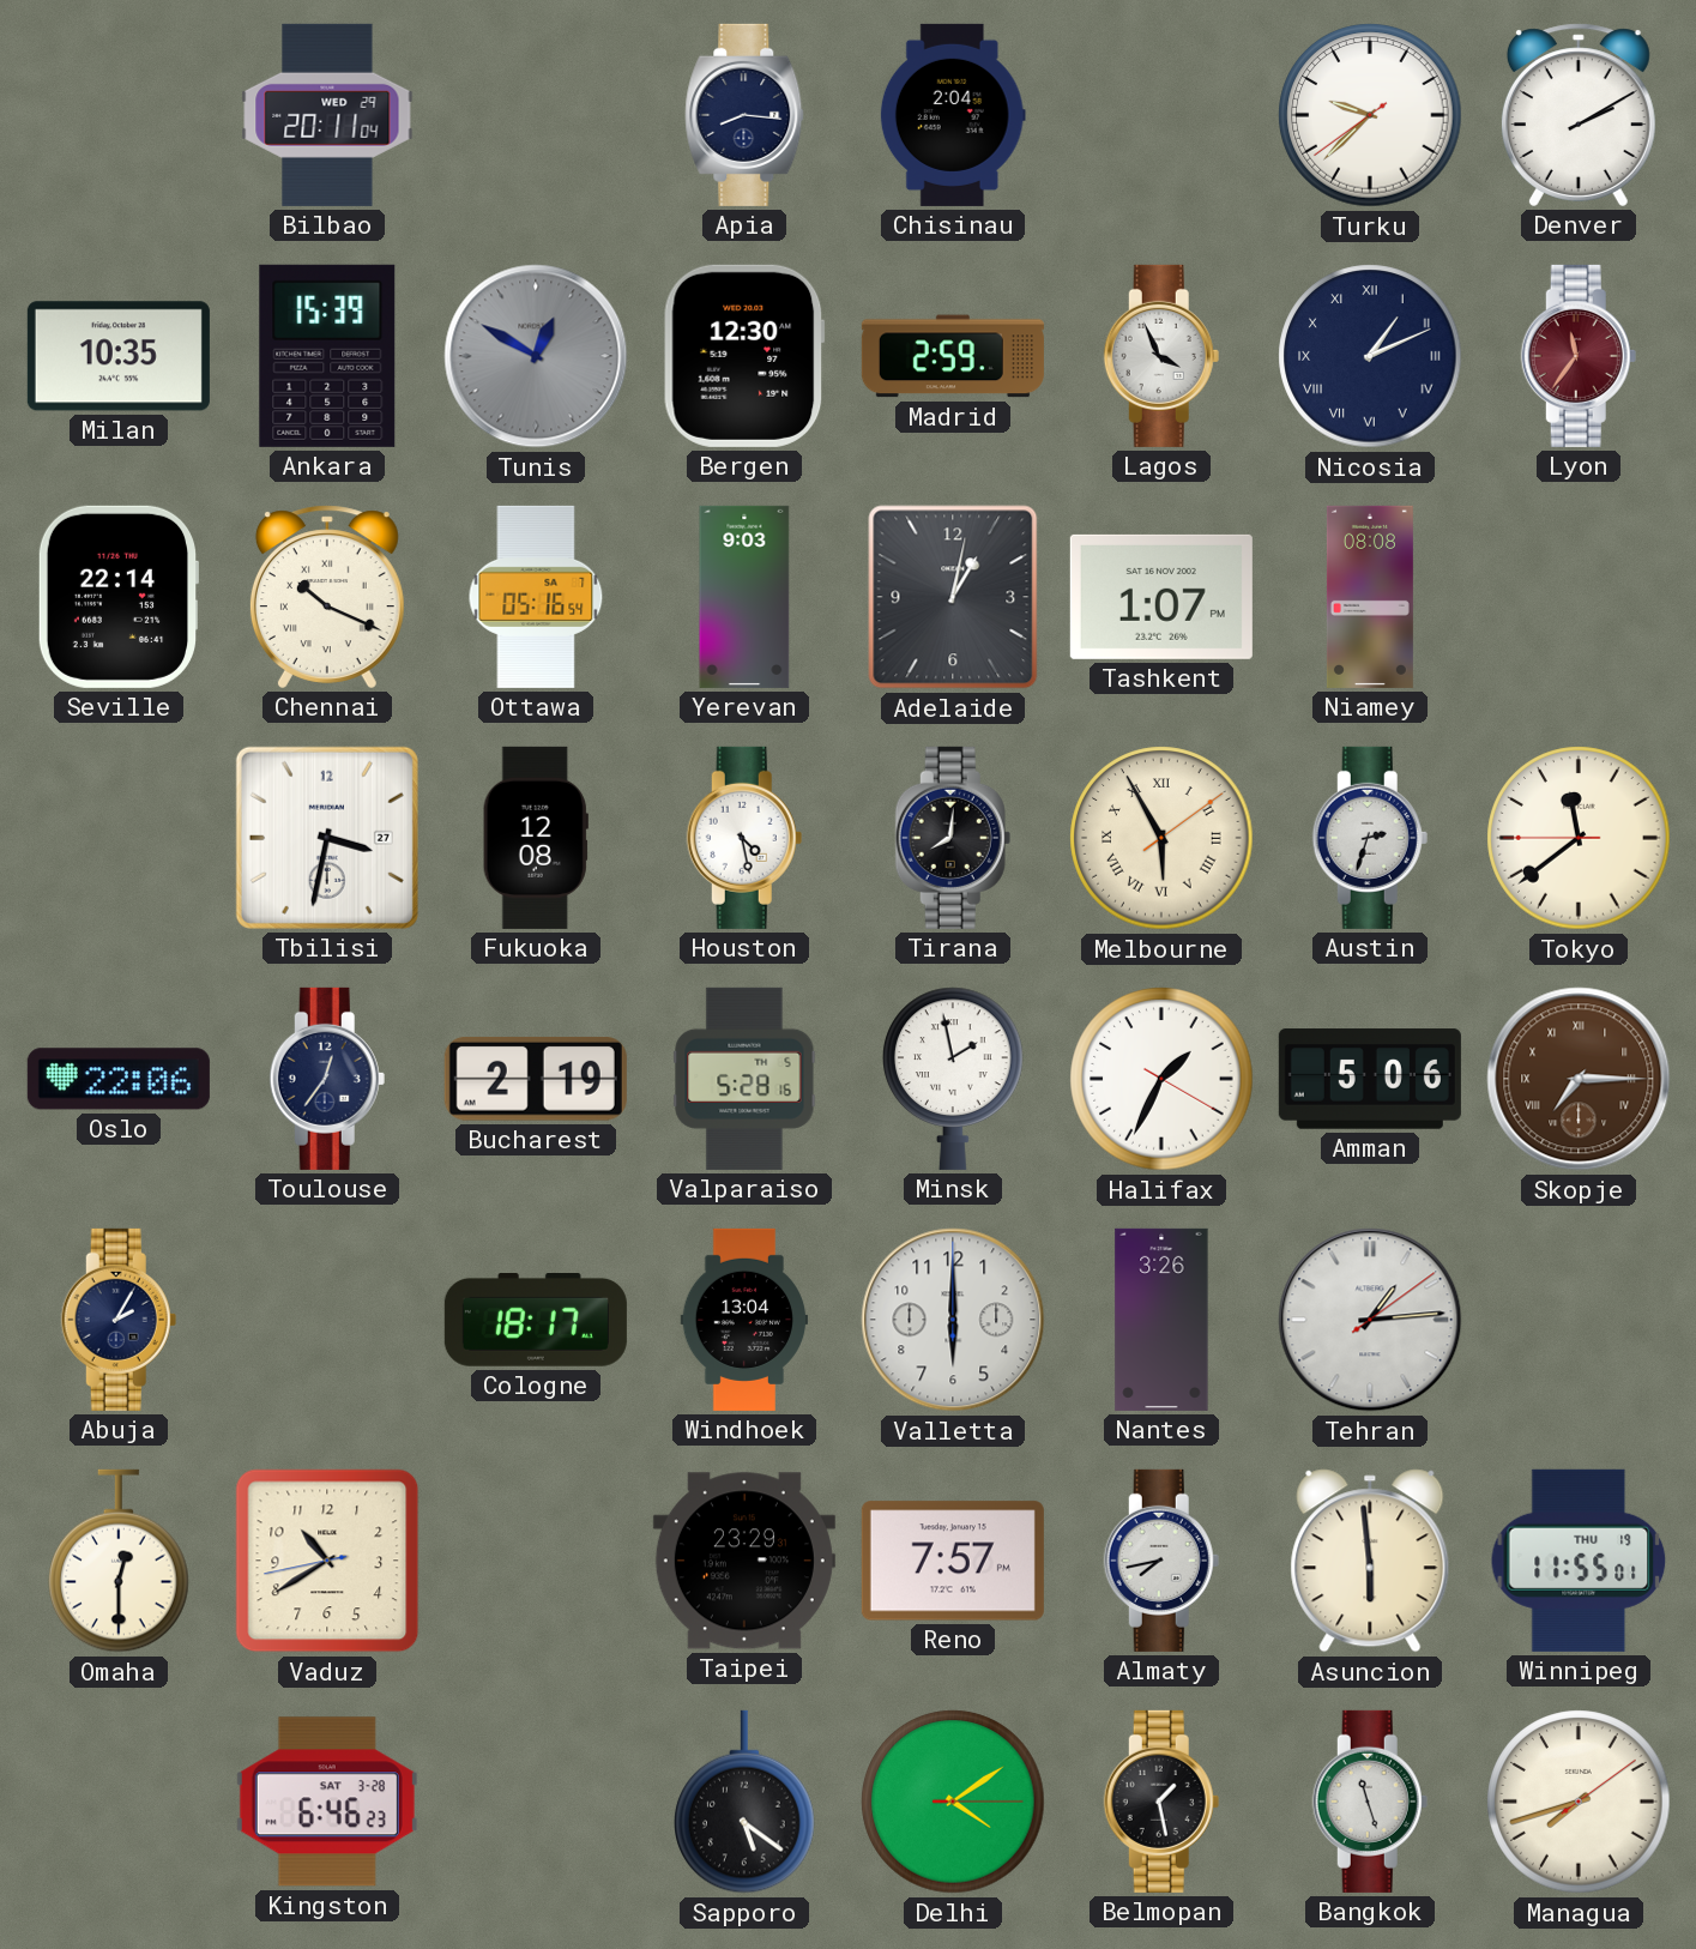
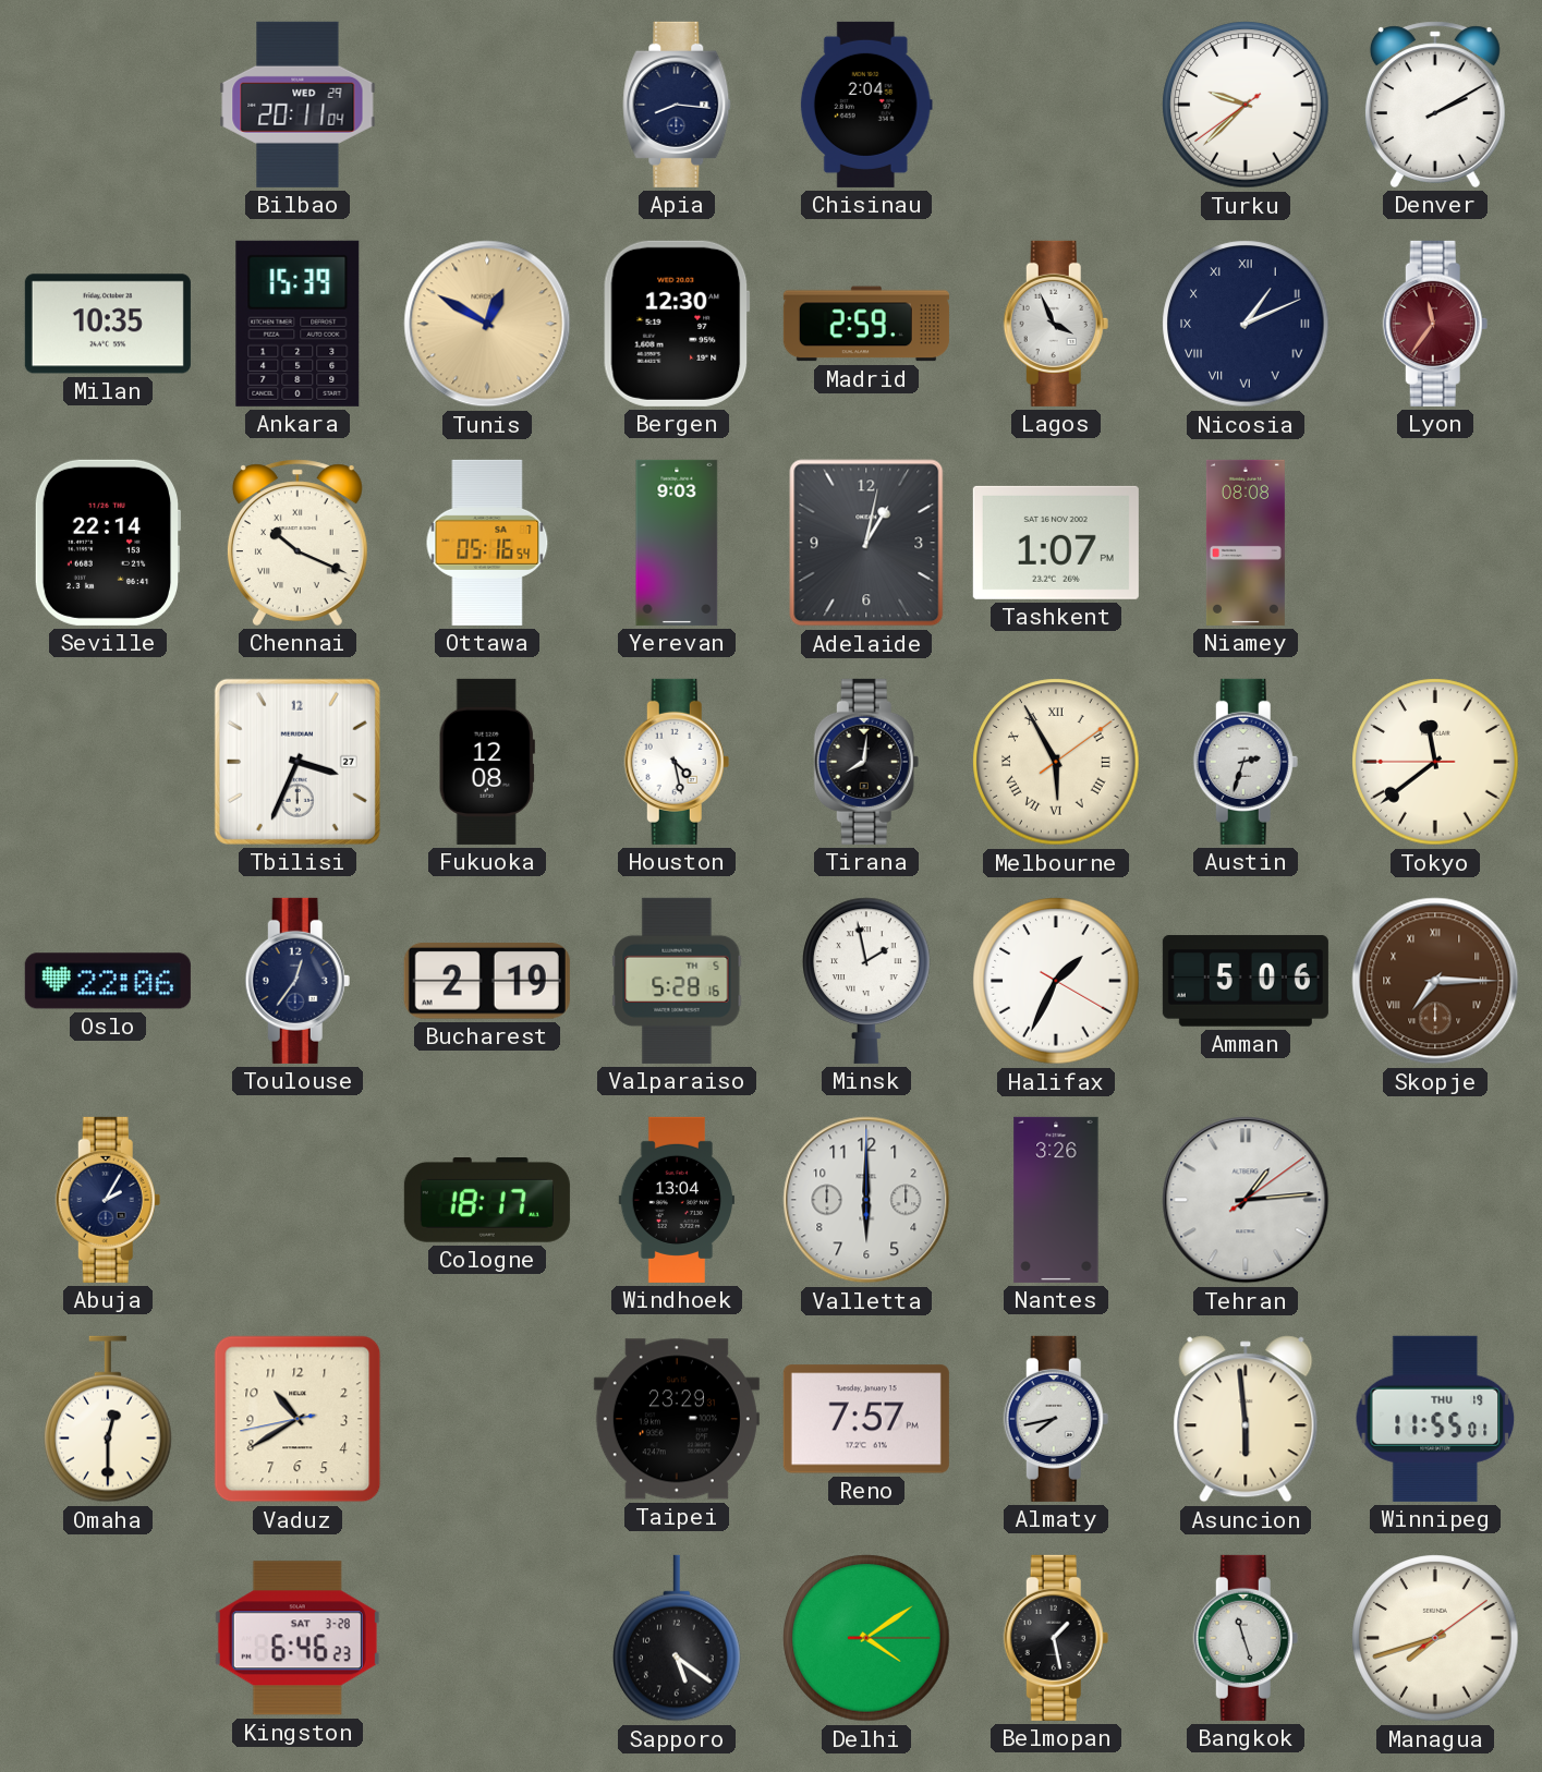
Tunis dial: grey -> champagne (487, 324)
Tbilisi: 3:32 -> 3:34 (298, 762)
